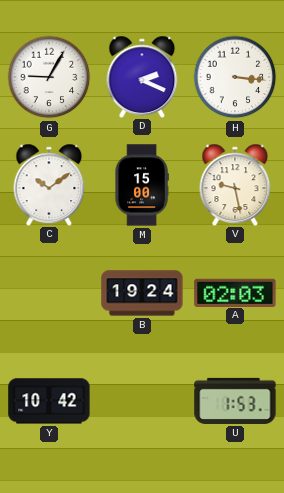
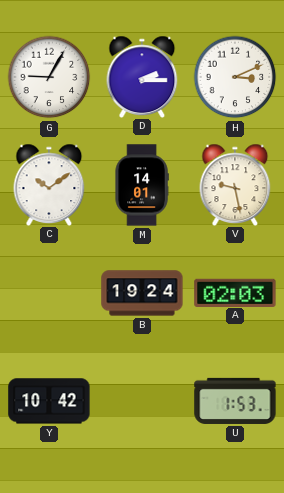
D: 2:19 -> 2:15 (142, 76)
H: 3:16 -> 3:11 (235, 77)
M: 15:00 -> 14:01 (142, 185)
